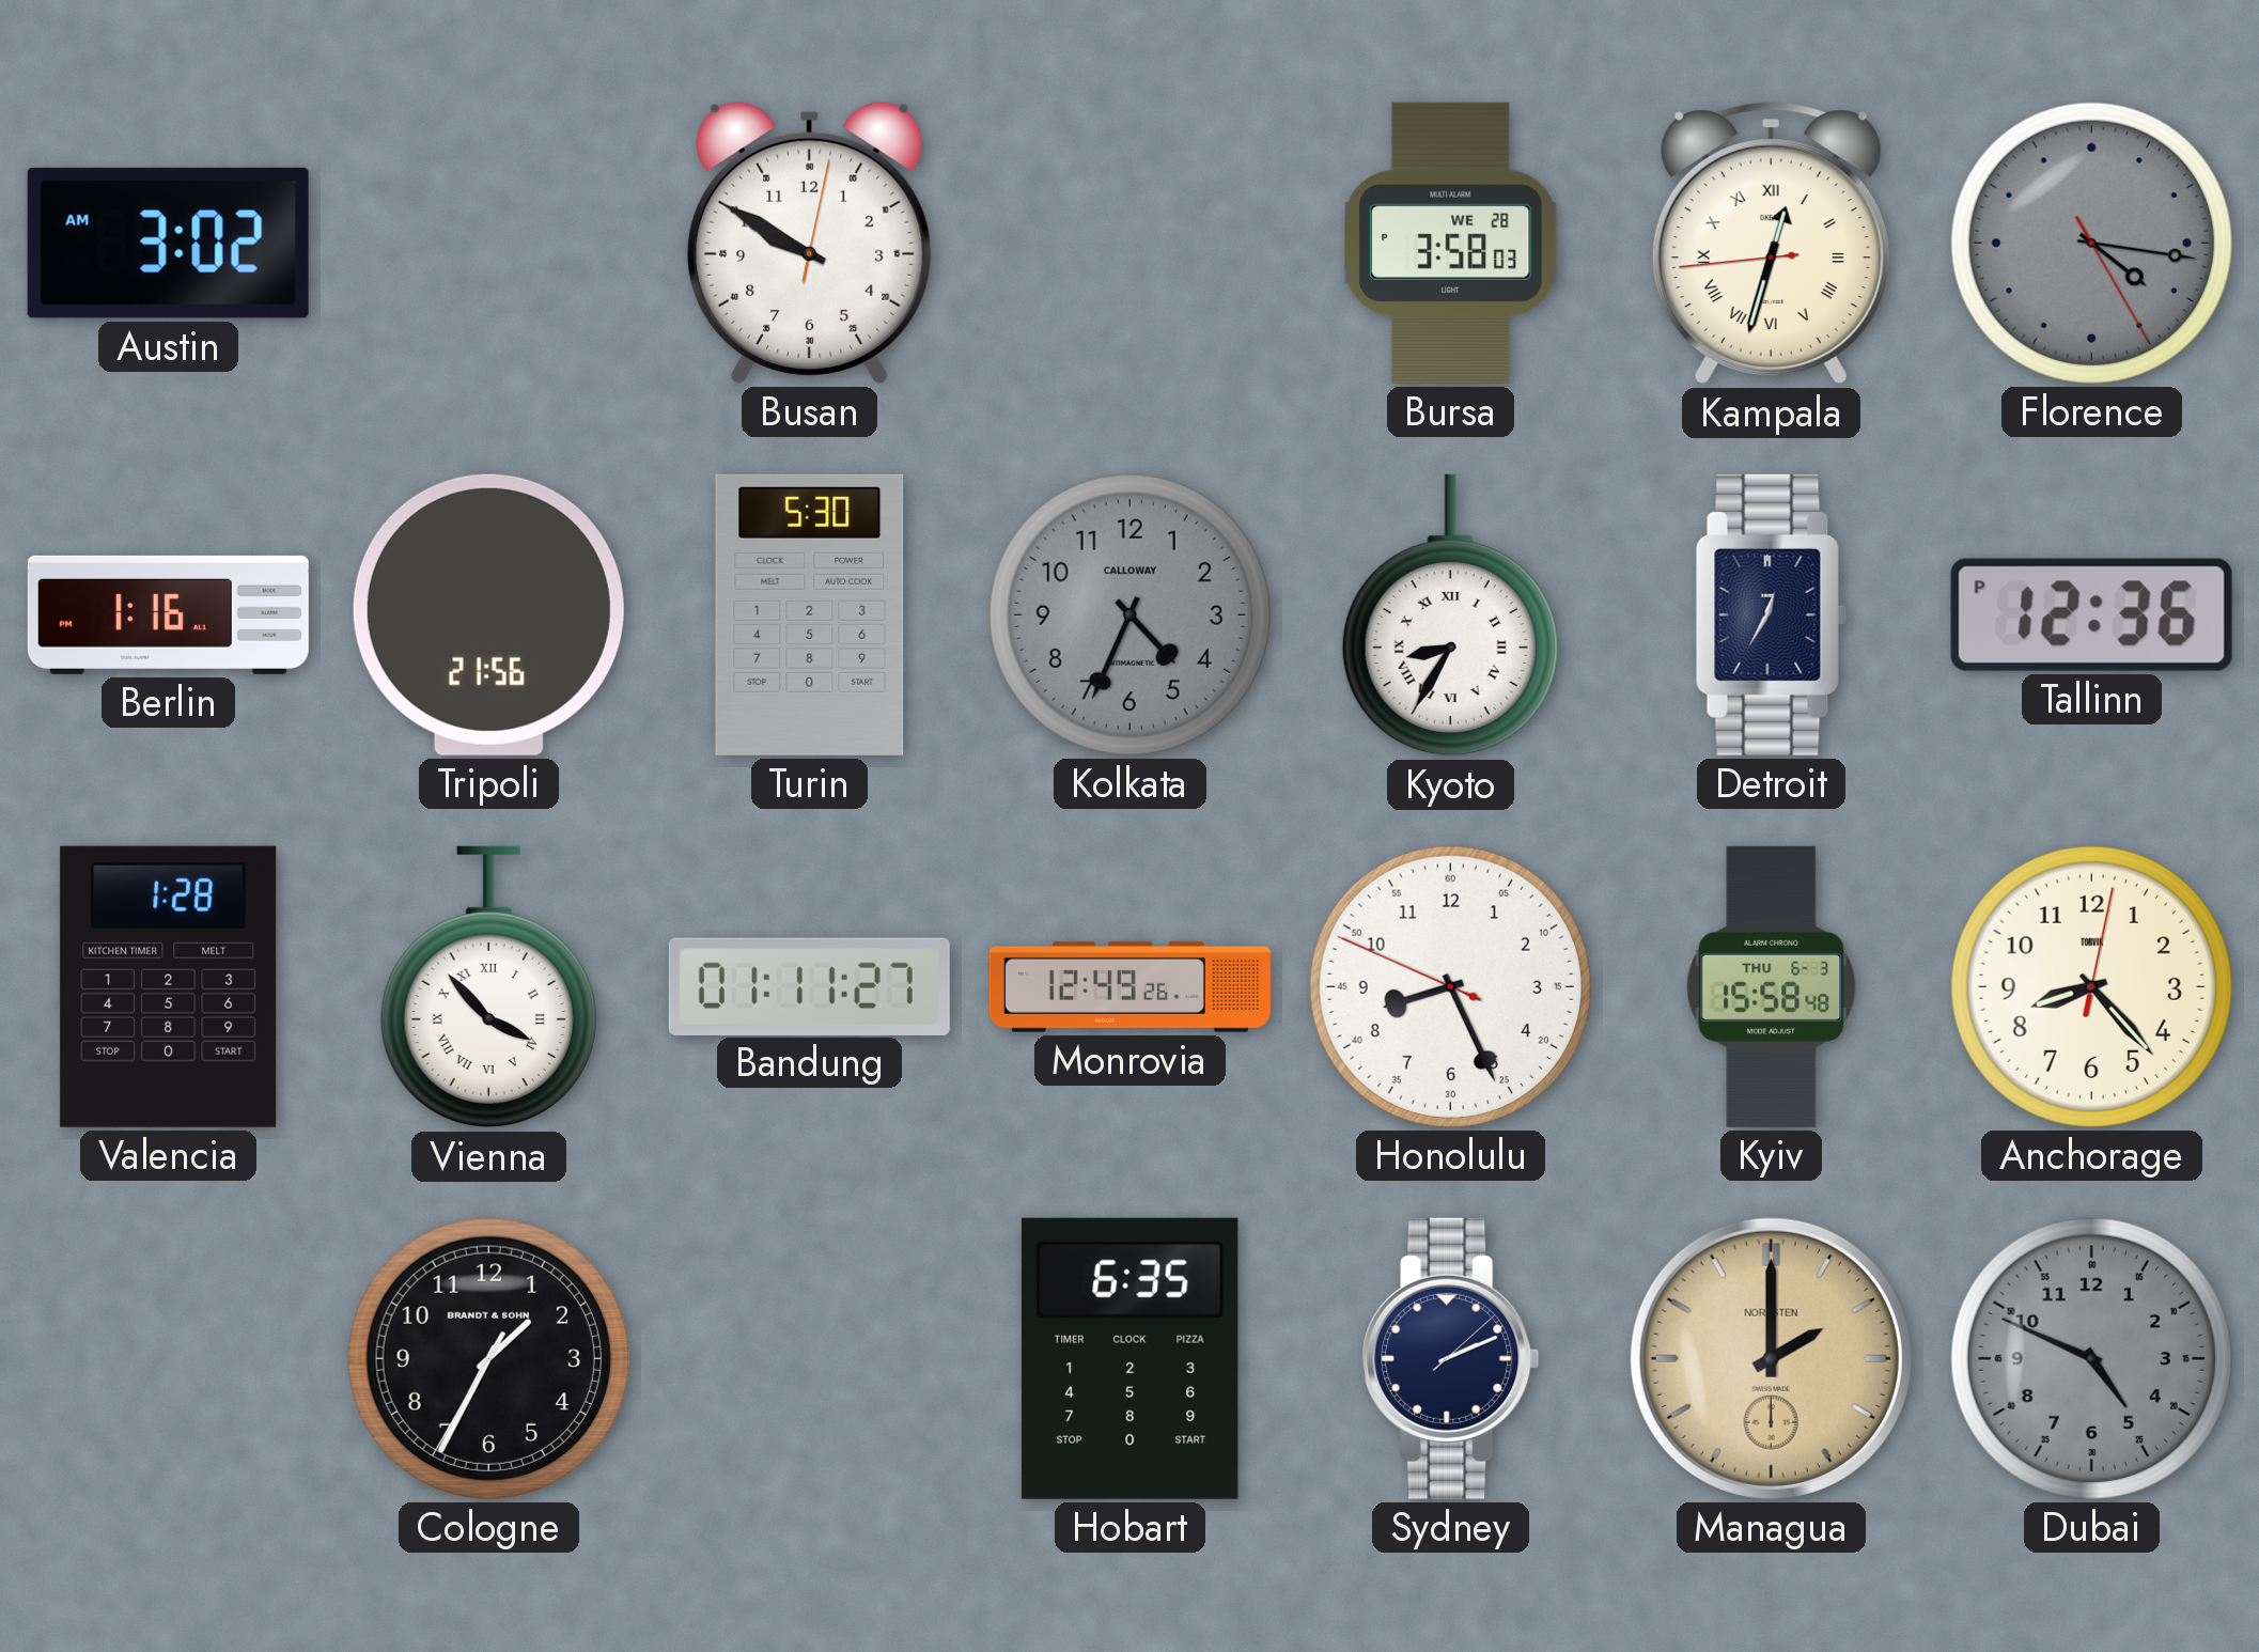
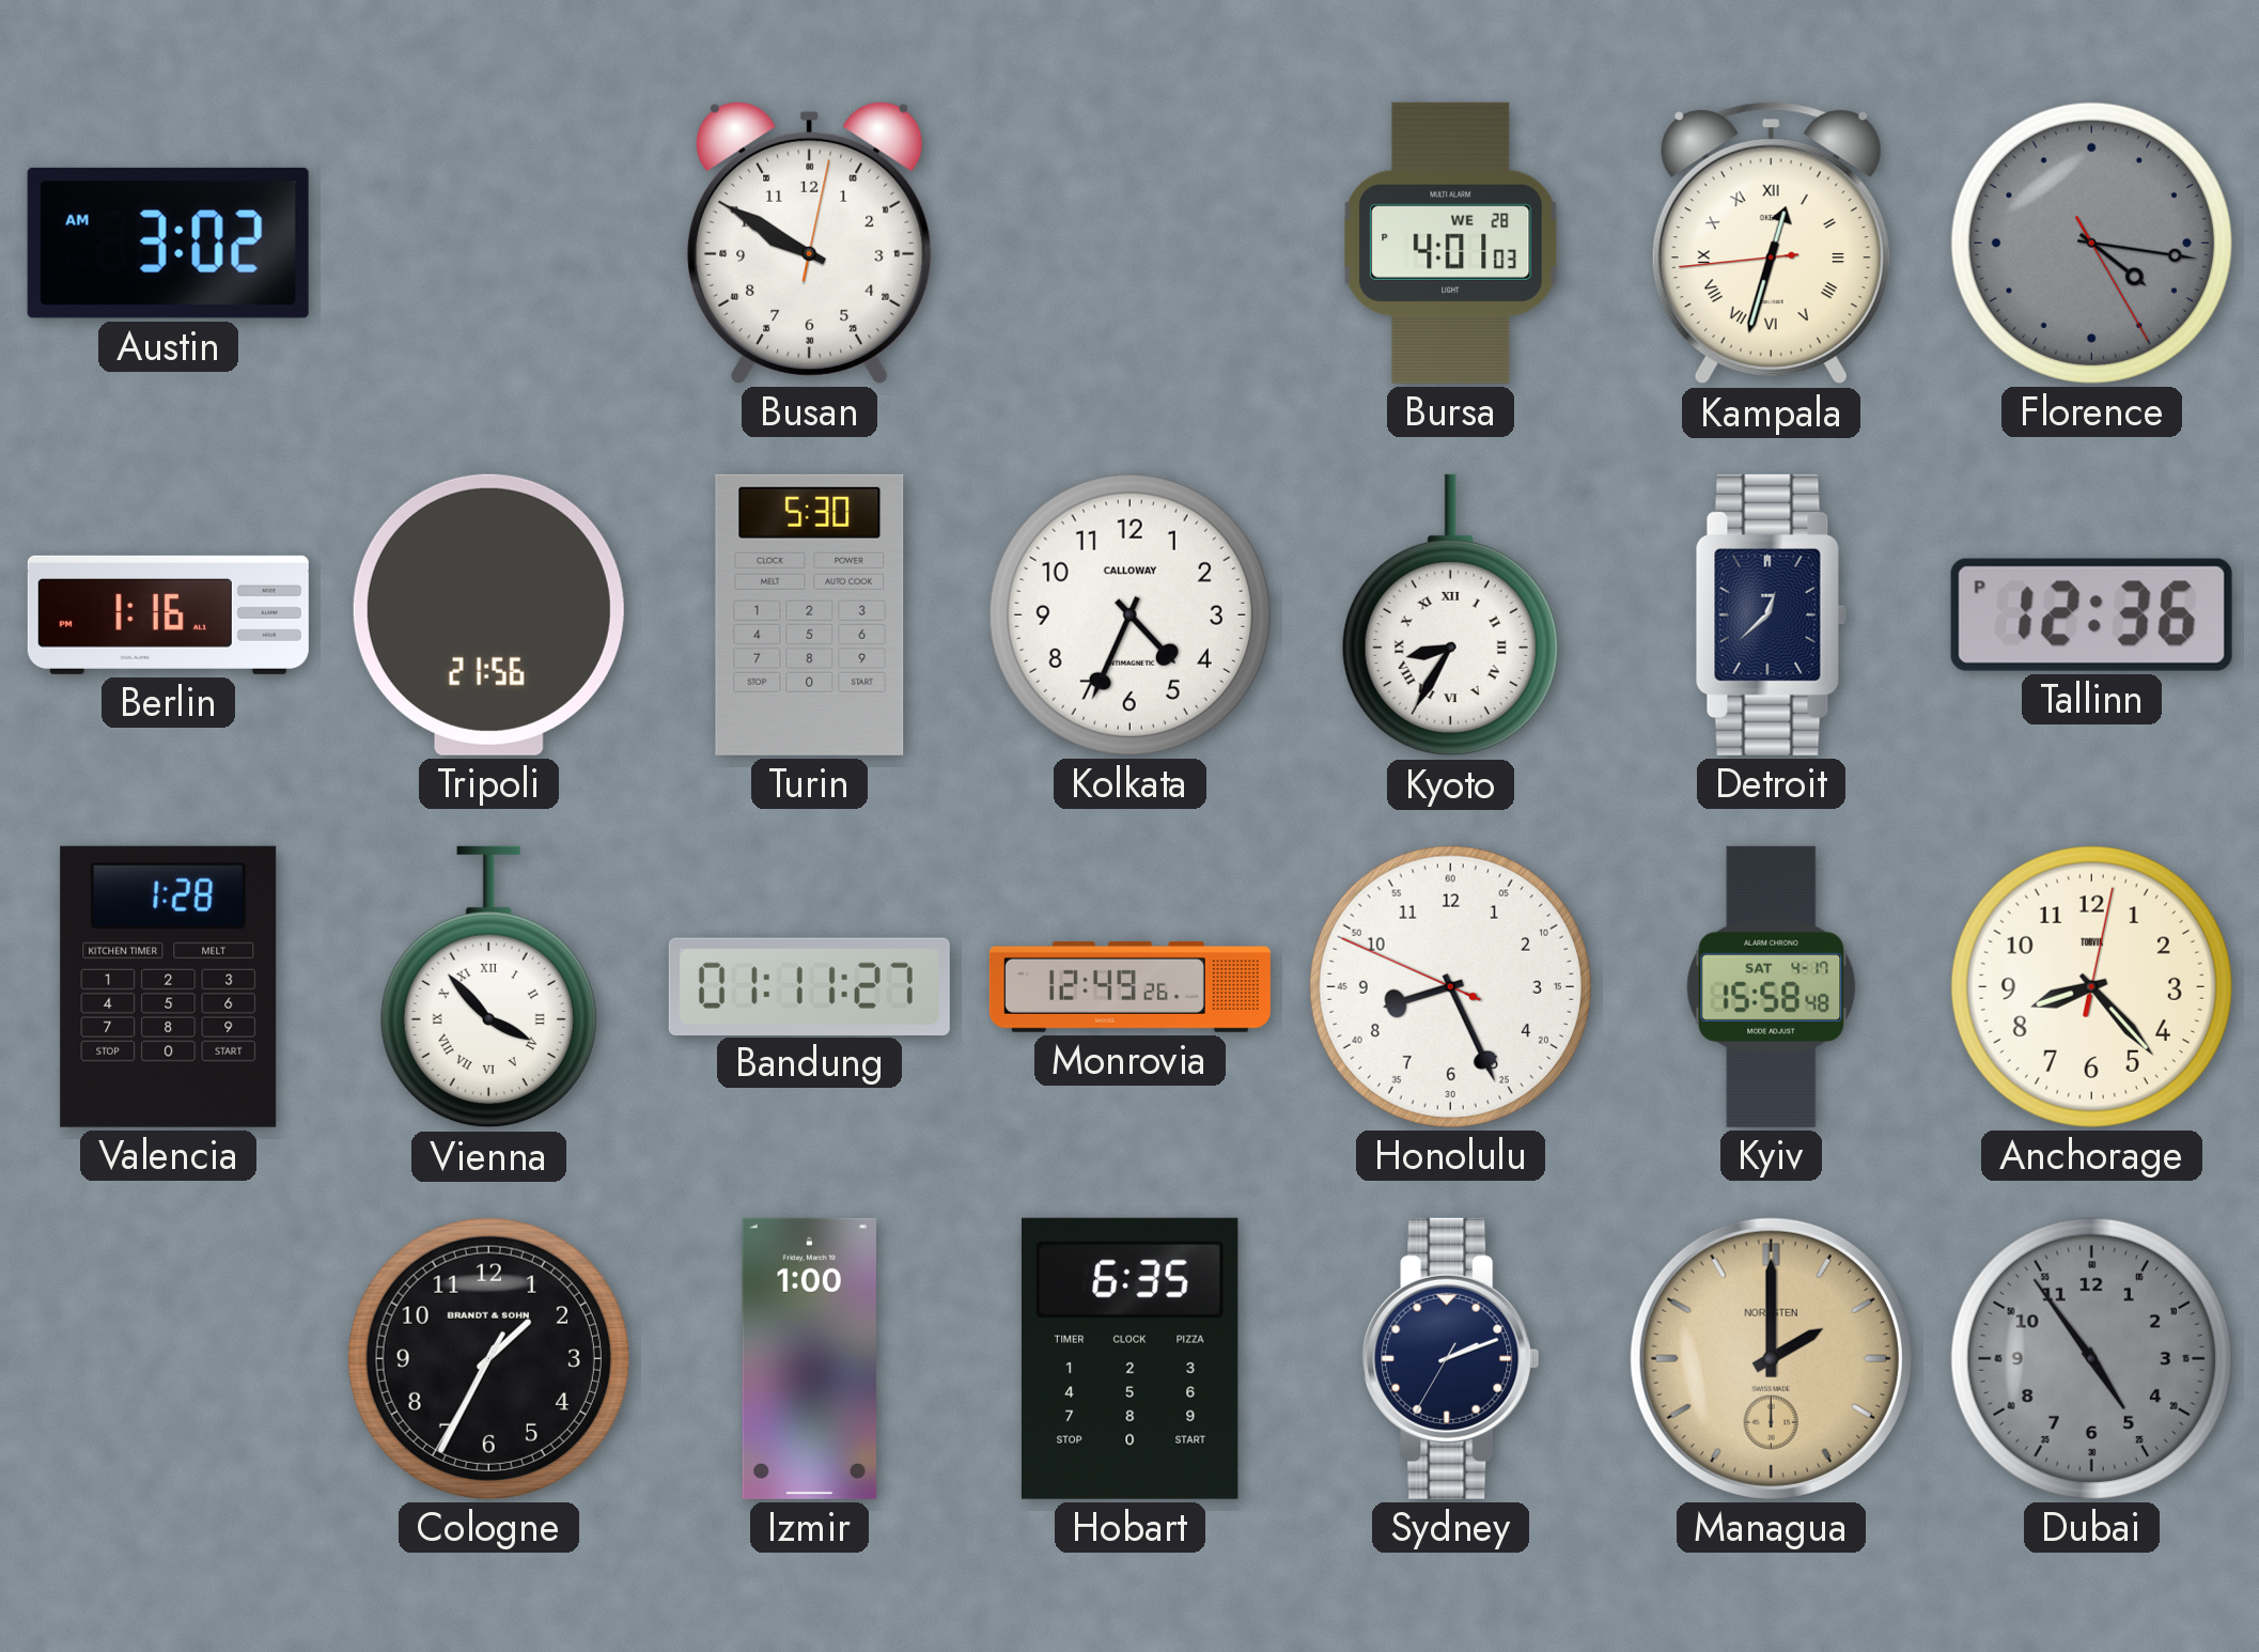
Bursa: 3:58 -> 4:01 (1451, 243)
Kolkata dial: grey -> white (1129, 614)
Detroit: 12:35 -> 12:38 (1771, 614)
Kyiv date: THU 6-3 -> SAT 4-17 (1772, 986)
Izmir: none -> 1:00 (809, 1358)
Sydney: 2:11:08 -> 2:11:35 (1451, 1358)
Dubai: 4:49 -> 4:54 (2091, 1358)
